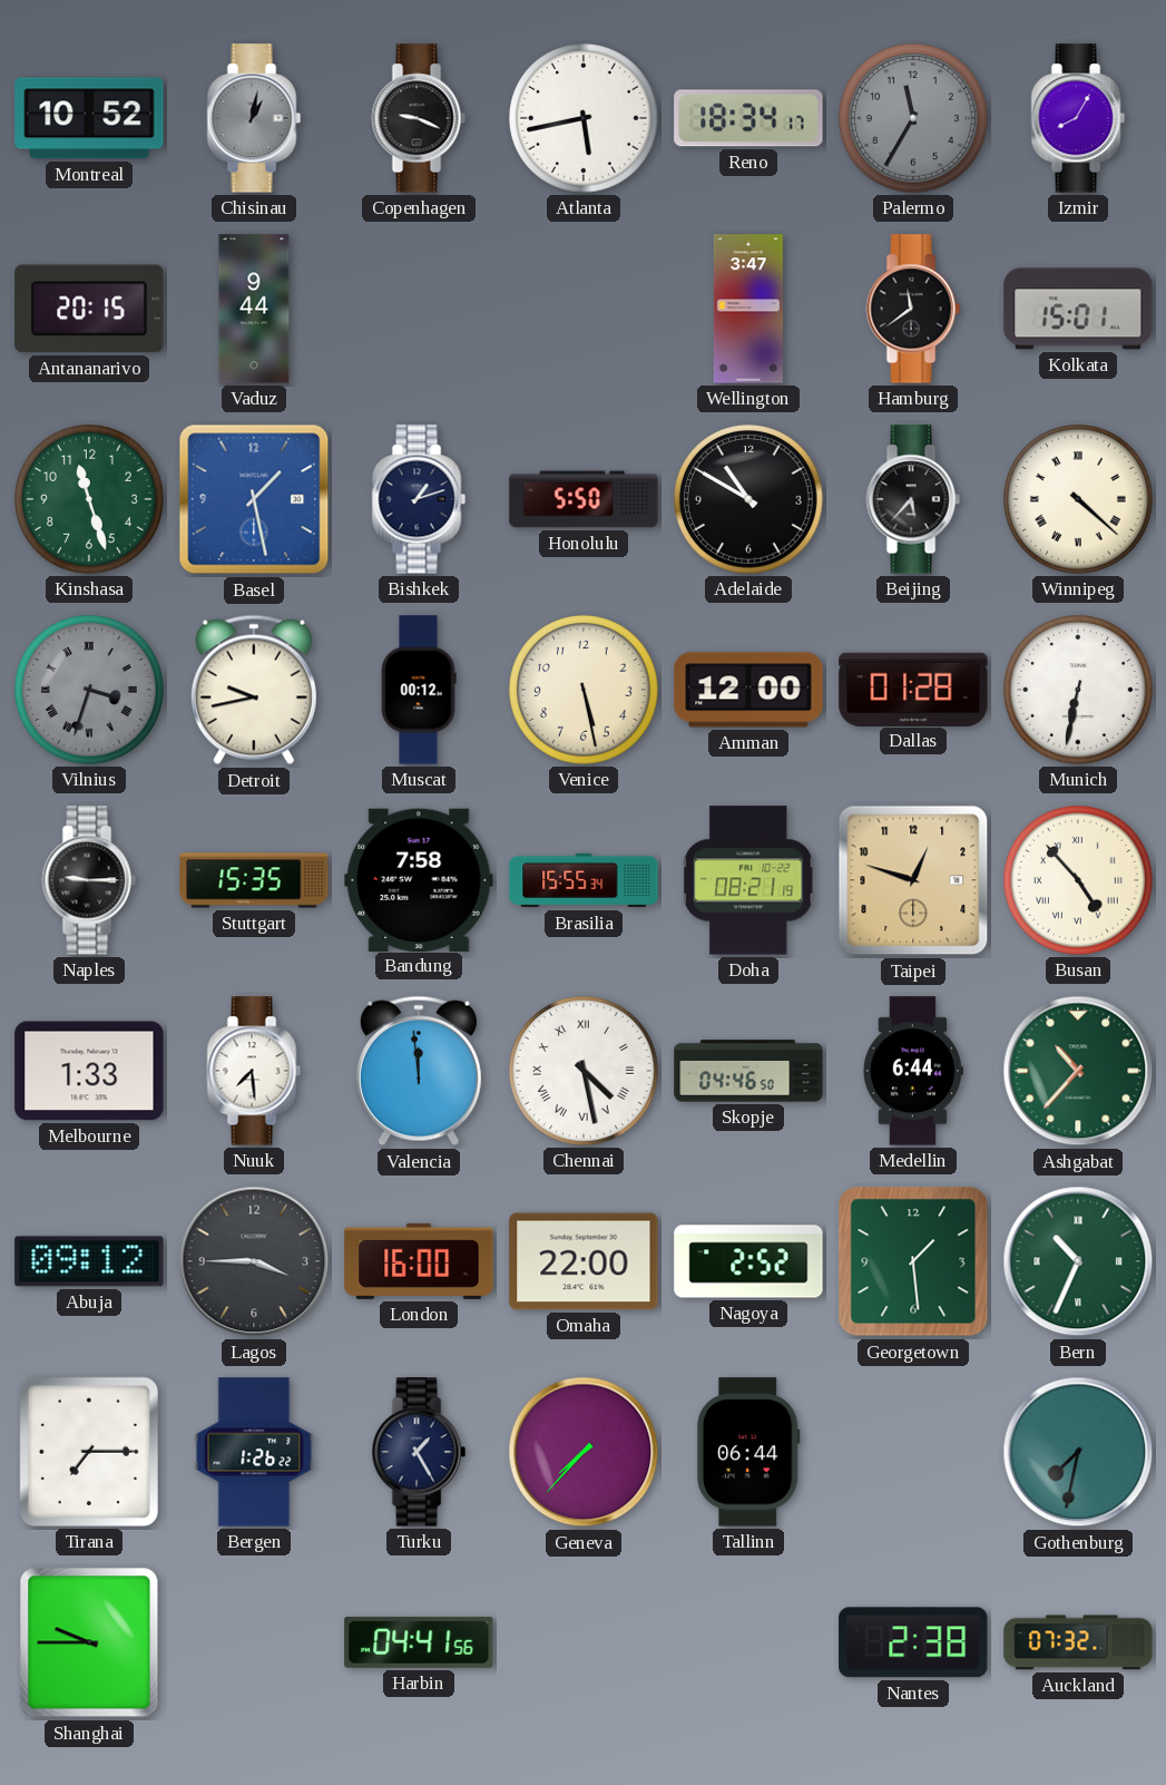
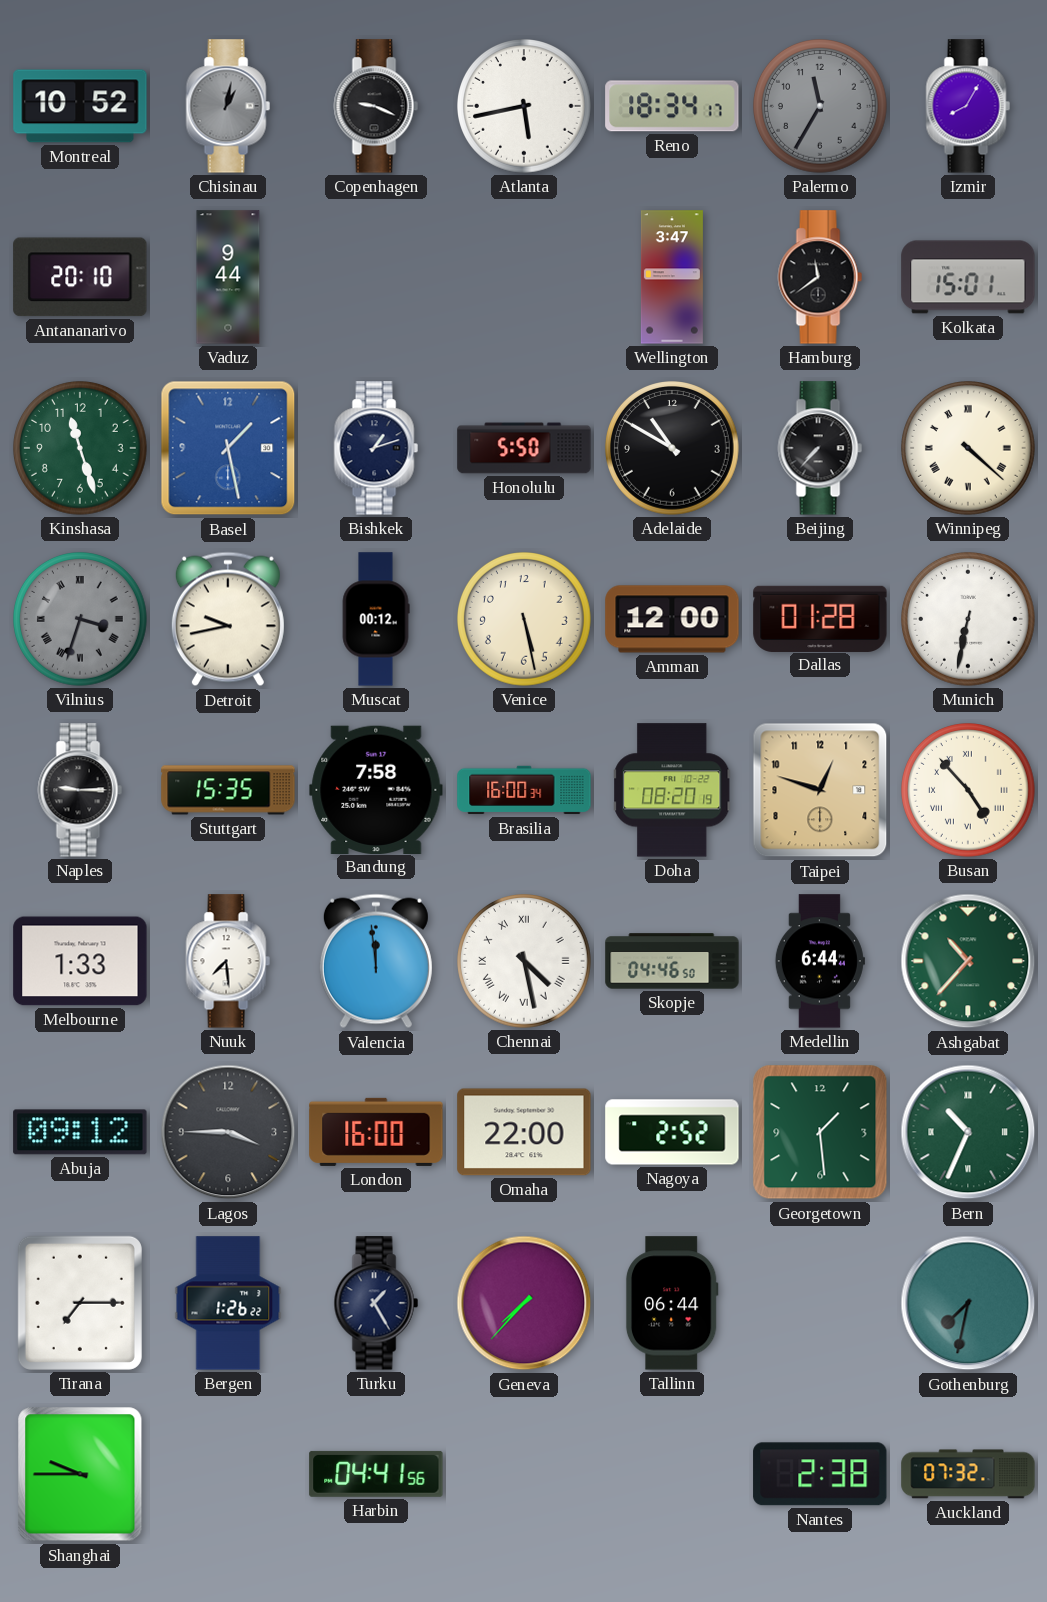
Antananarivo: 20:15 -> 20:10 (80, 277)
Beijing: 5:37 -> 7:37 (820, 448)
Brasilia: 15:55 -> 16:00 (524, 790)
Doha: 08:21 -> 08:20 (673, 790)
